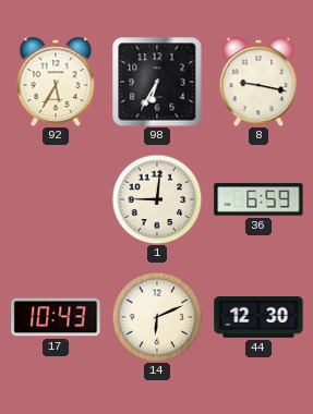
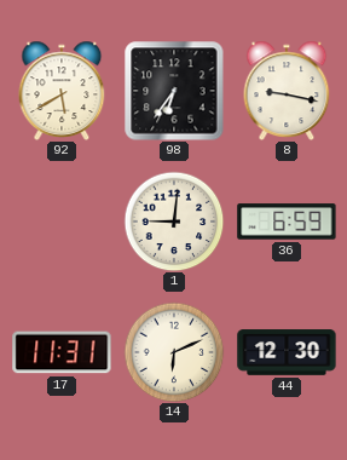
92: 5:35 -> 5:40 (62, 90)
98: 6:35 -> 6:36 (174, 91)
17: 10:43 -> 11:31 (62, 352)
